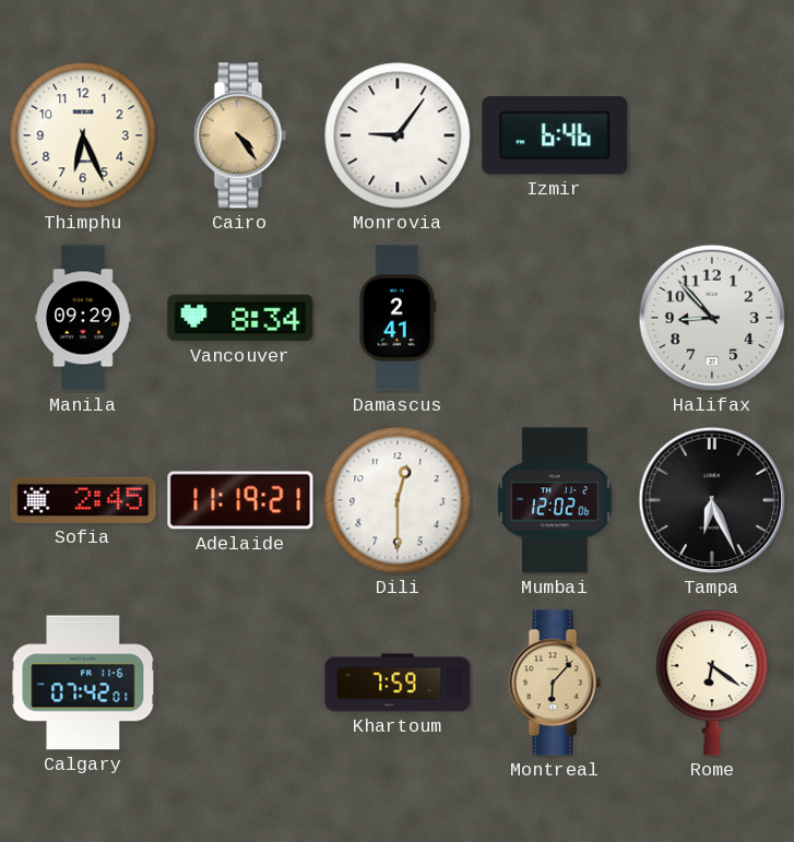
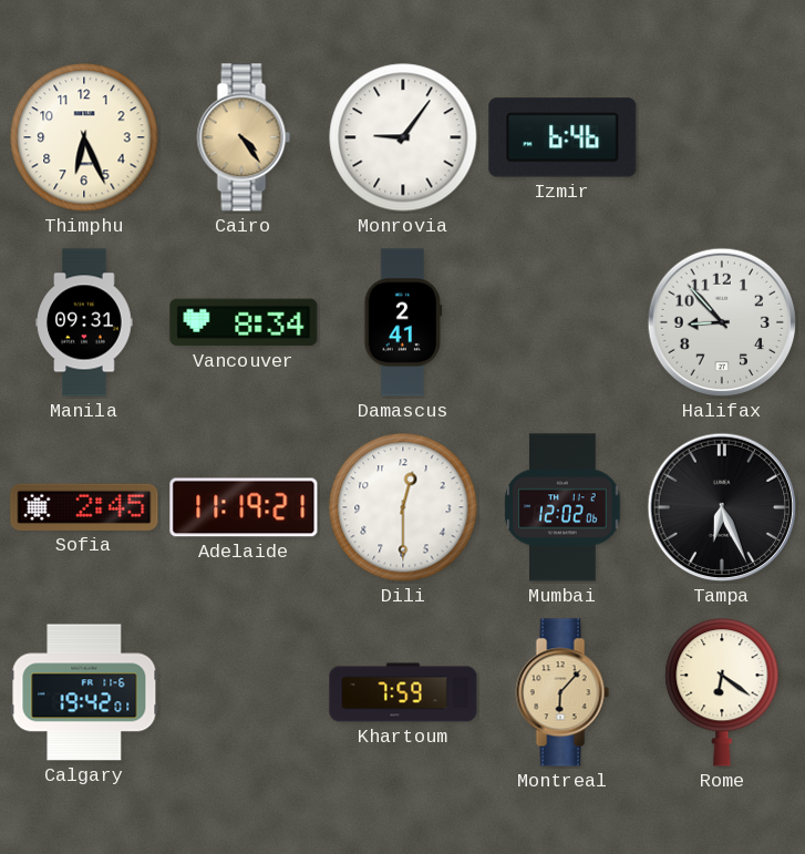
Manila: 09:29 -> 09:31 (84, 322)
Calgary: 07:42 -> 19:42 (84, 692)
